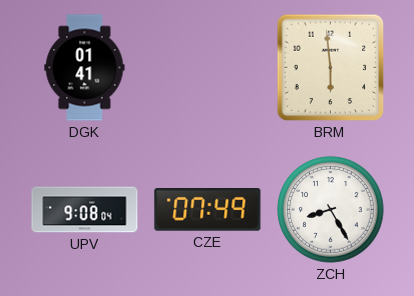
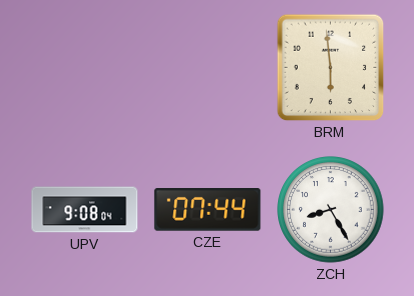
DGK: 01:41 -> none (85, 68)
CZE: 07:49 -> 07:44 (208, 210)
